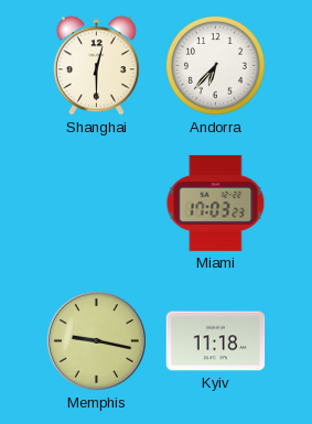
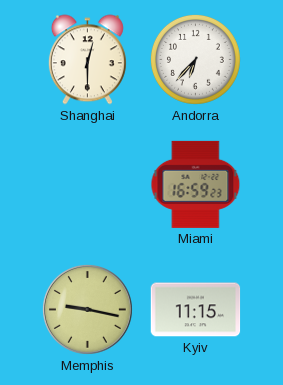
Miami: 17:03 -> 16:59 (196, 184)
Kyiv: 11:18 -> 11:15 (196, 310)
